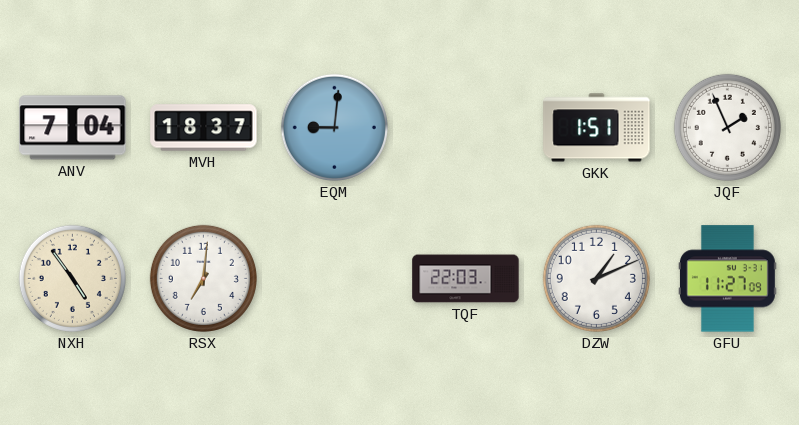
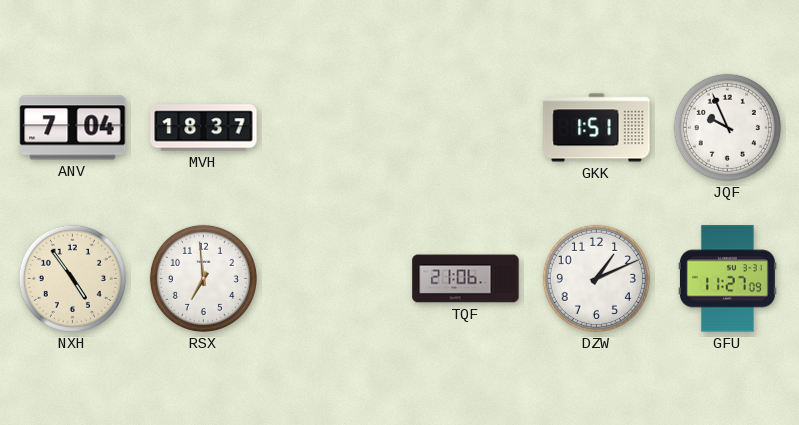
EQM: 9:01 -> none (334, 127)
JQF: 1:56 -> 9:56 (727, 127)
RSX: 7:01 -> 6:59 (203, 278)
TQF: 22:03 -> 21:06 (466, 279)
